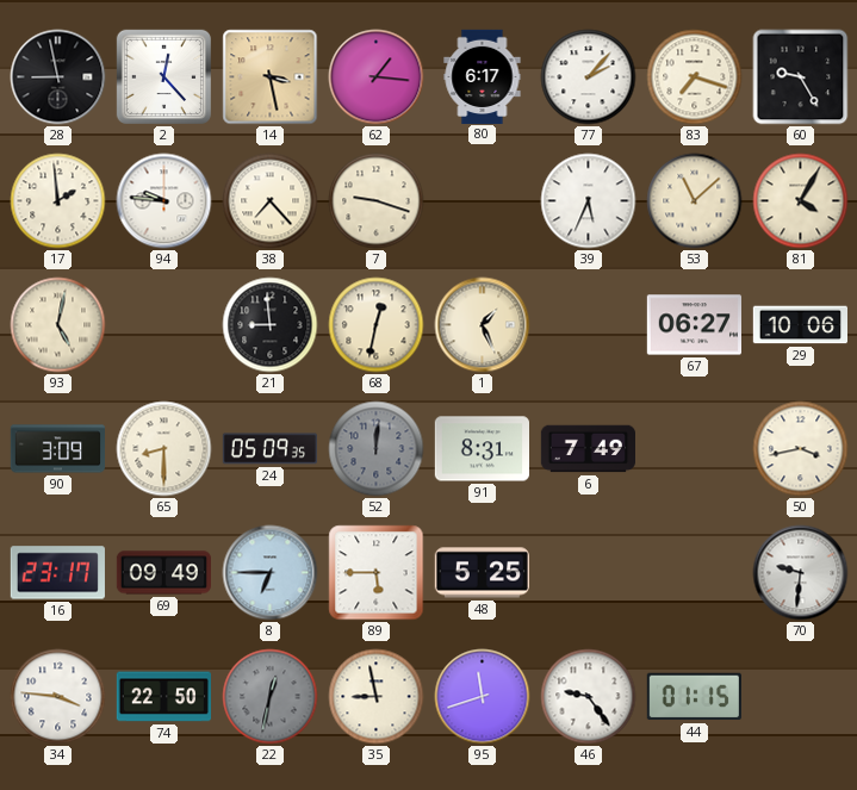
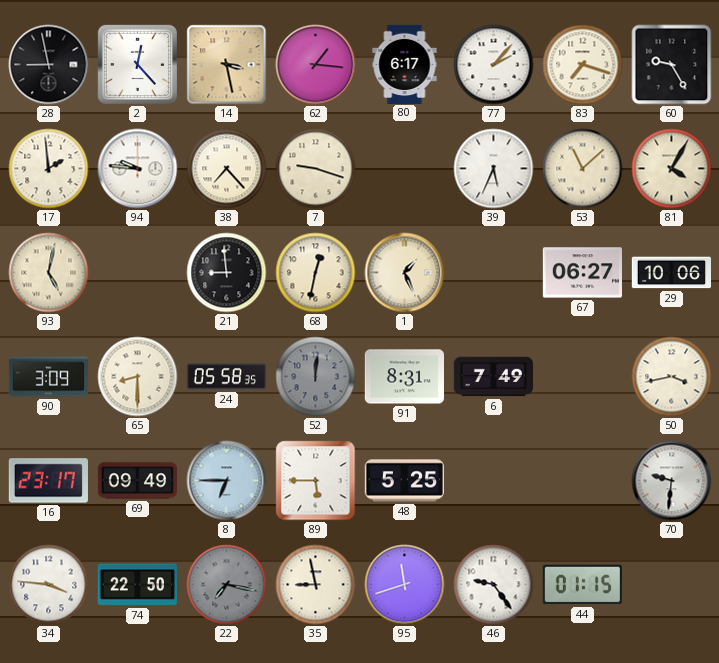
24: 05:09 -> 05:58 (226, 377)
22: 12:32 -> 7:17 (227, 585)
